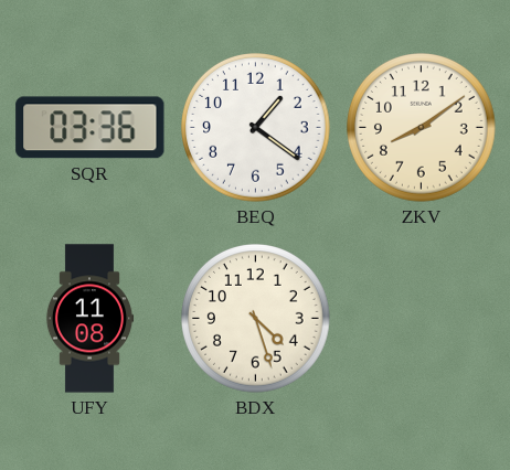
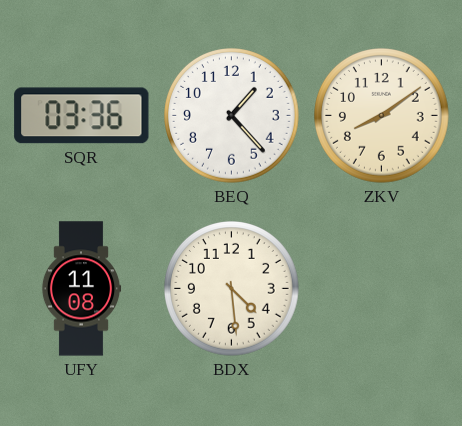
BEQ: 1:21 -> 1:23 (232, 116)
BDX: 4:27 -> 4:29 (232, 289)
